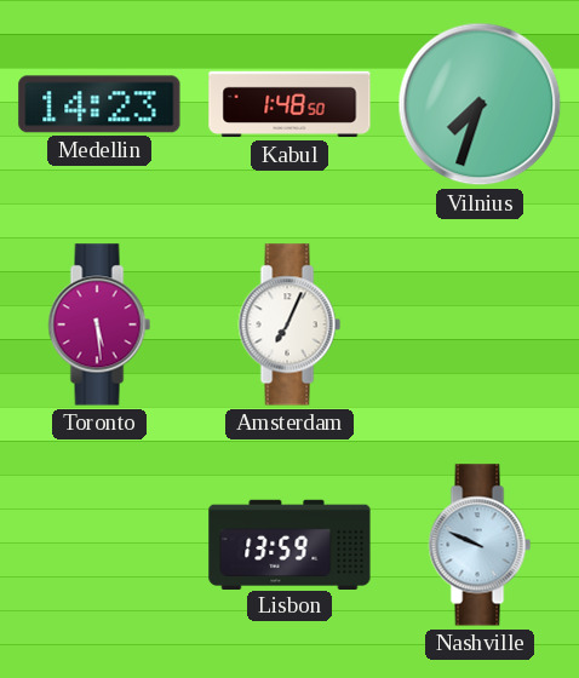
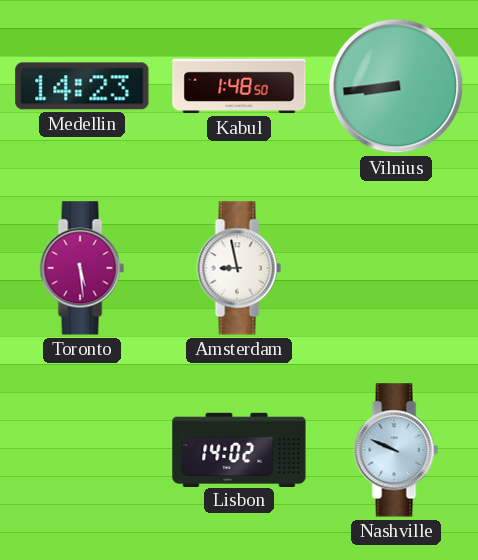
Vilnius: 7:33 -> 8:44 (396, 86)
Amsterdam: 7:04 -> 8:58 (239, 268)
Lisbon: 13:59 -> 14:02 (239, 449)
